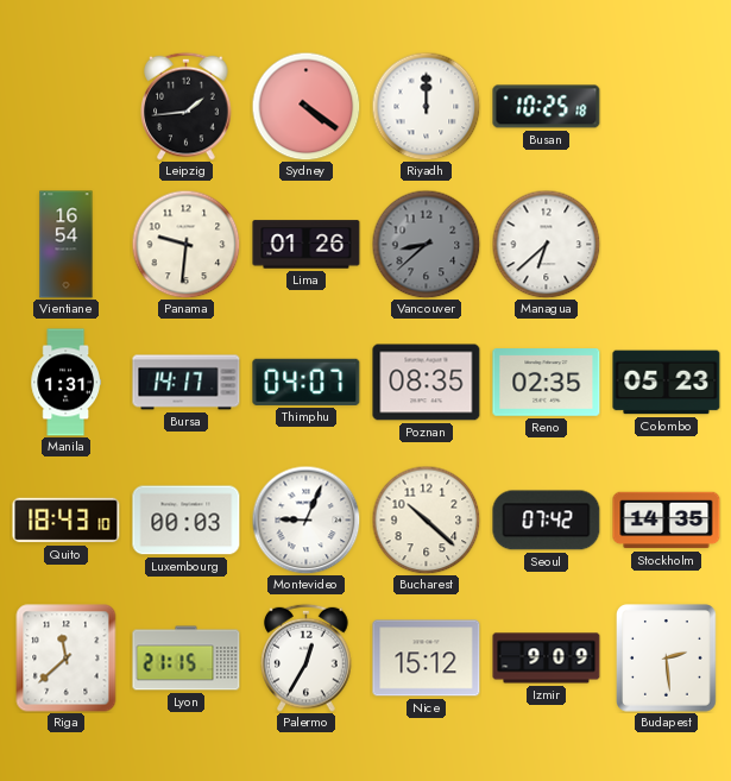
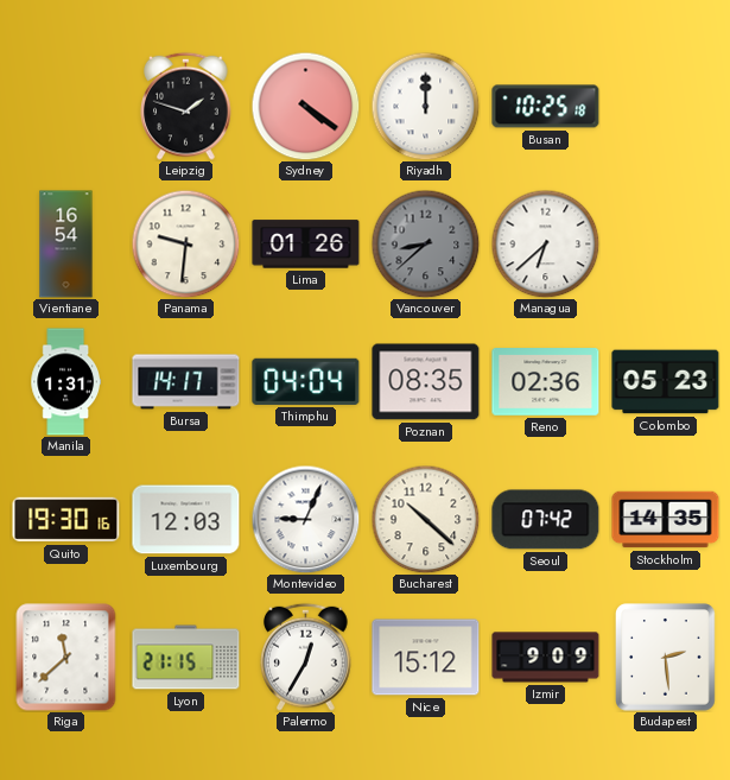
Leipzig: 1:44 -> 1:48 (186, 106)
Thimphu: 04:07 -> 04:04 (306, 381)
Reno: 02:35 -> 02:36 (546, 382)
Quito: 18:43 -> 19:30 (66, 520)
Luxembourg: 00:03 -> 12:03 (186, 520)
